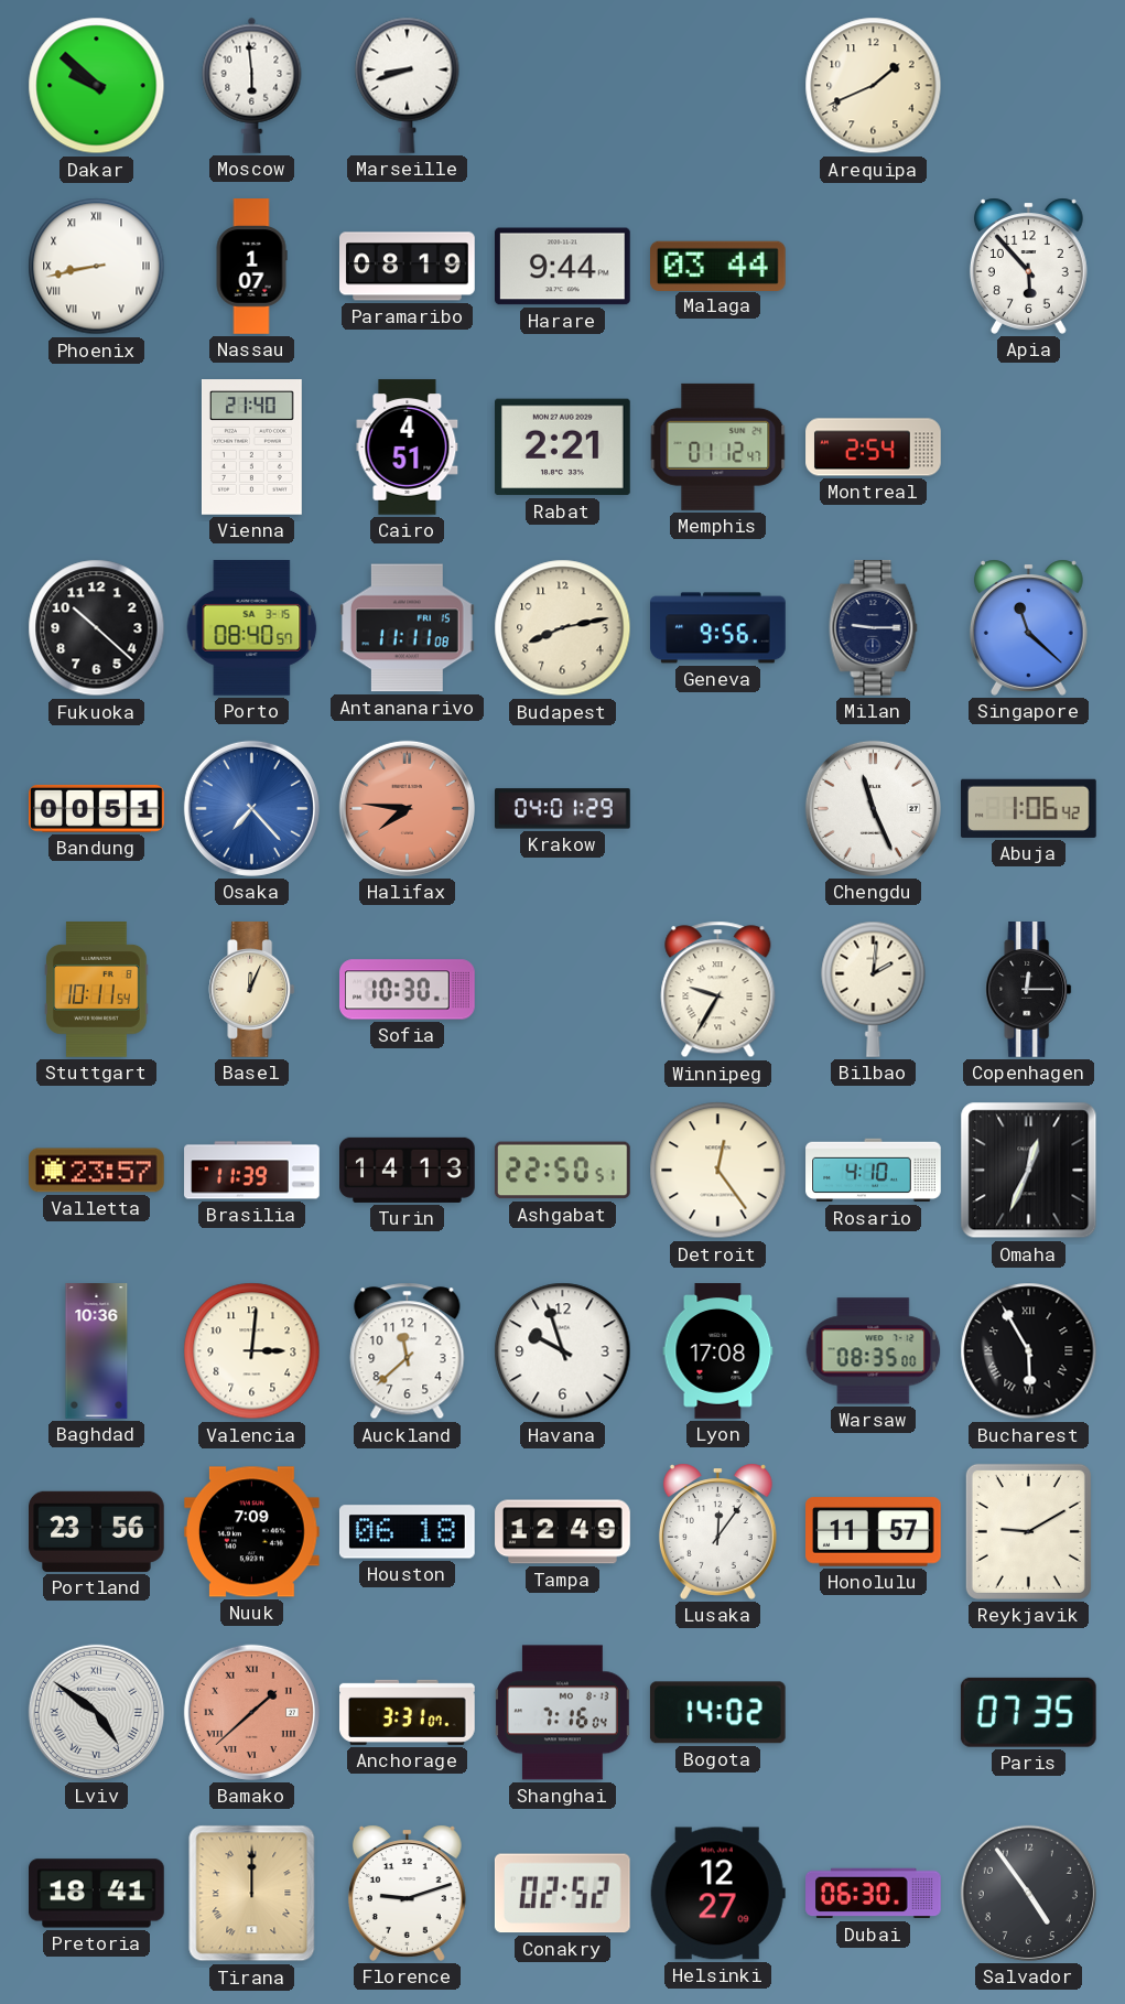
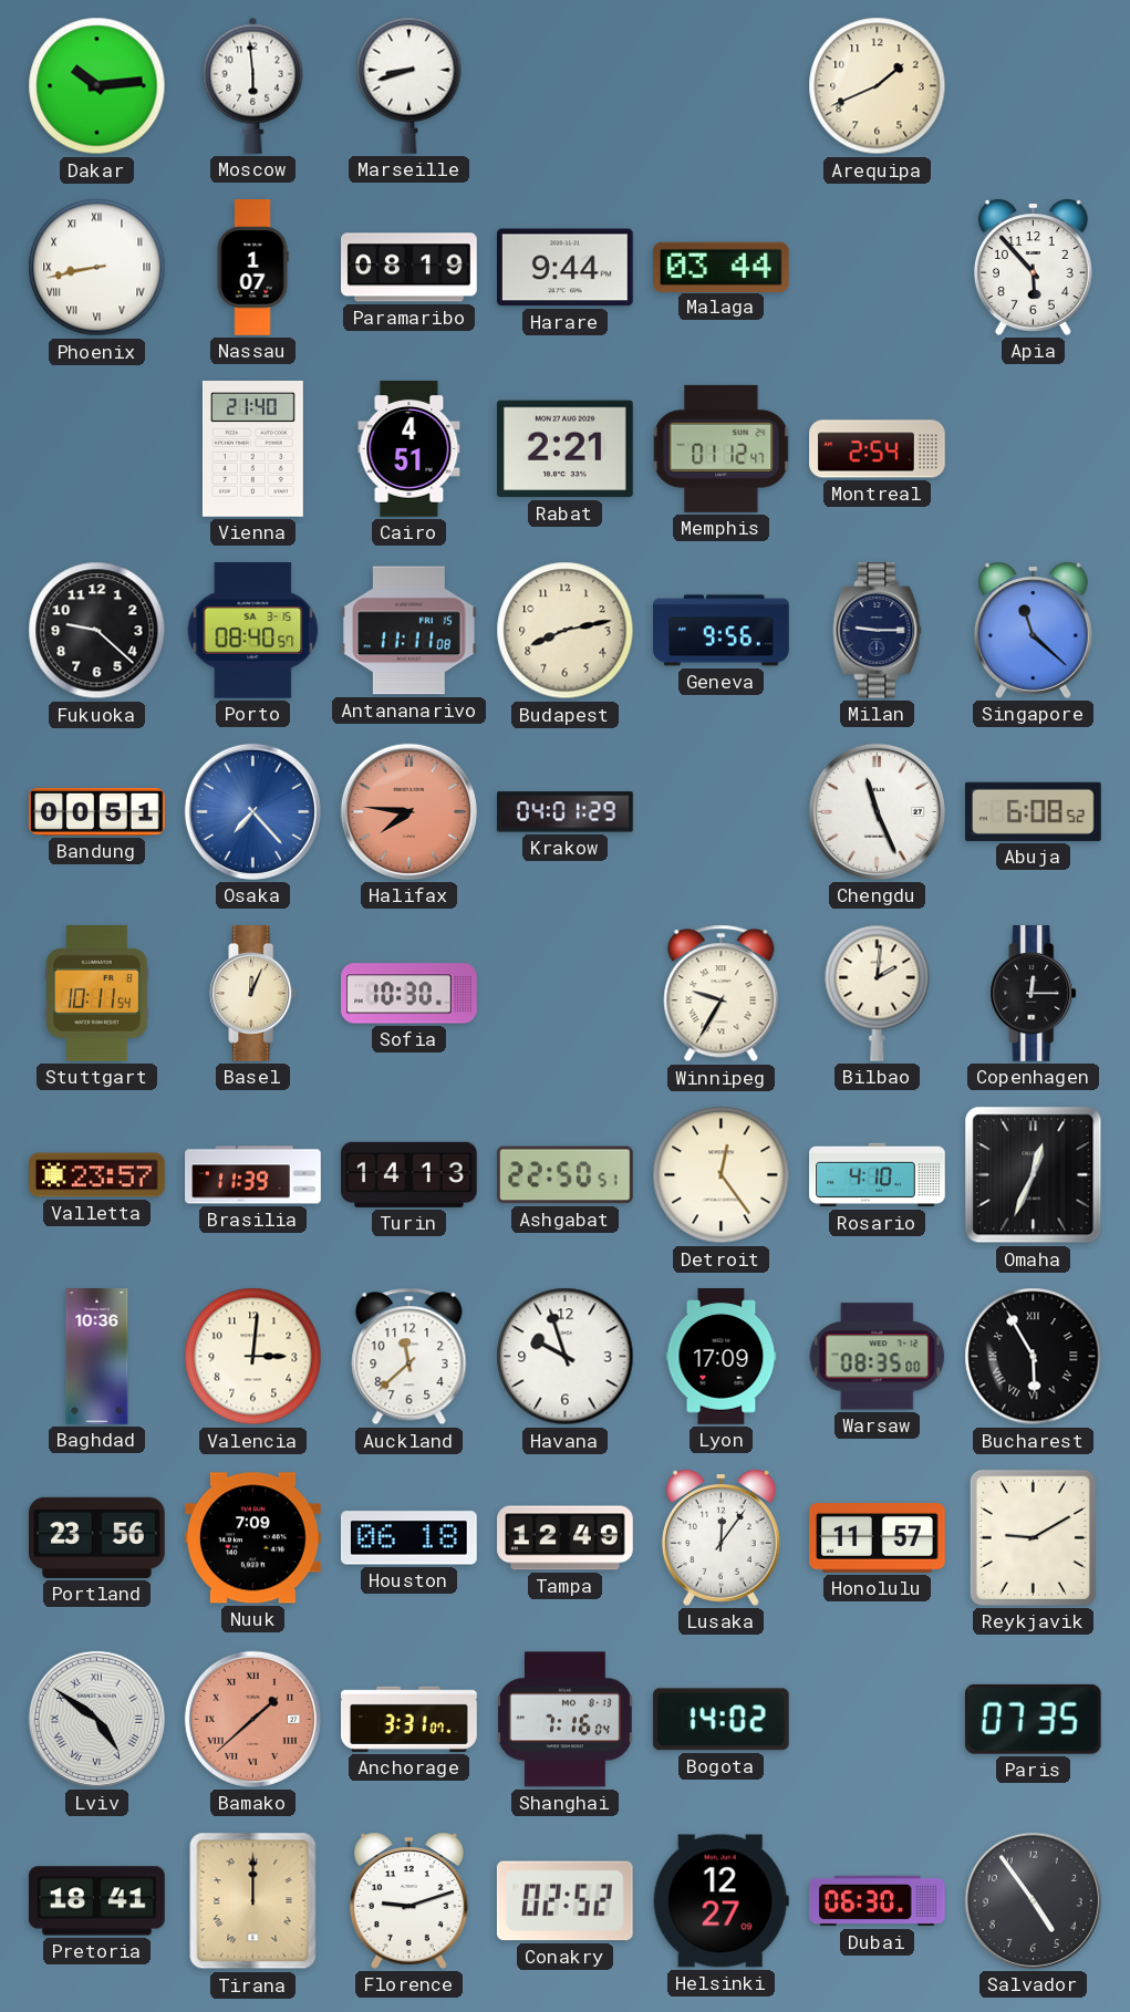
Dakar: 9:52 -> 10:14 (97, 86)
Fukuoka: 10:22 -> 9:22 (97, 631)
Abuja: 1:06 -> 6:08 (1034, 811)
Lyon: 17:08 -> 17:09 (722, 1357)
